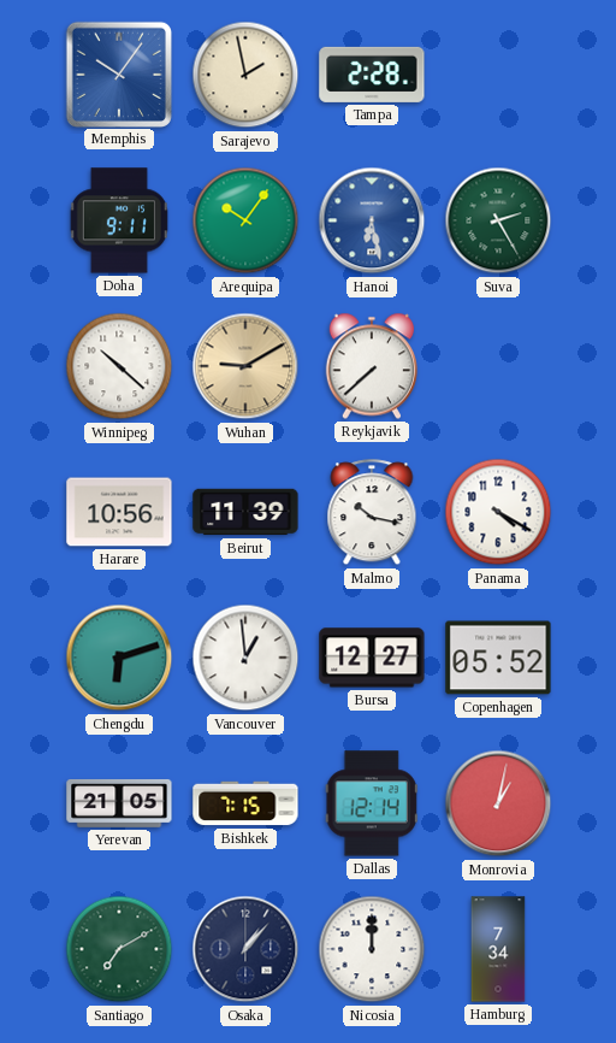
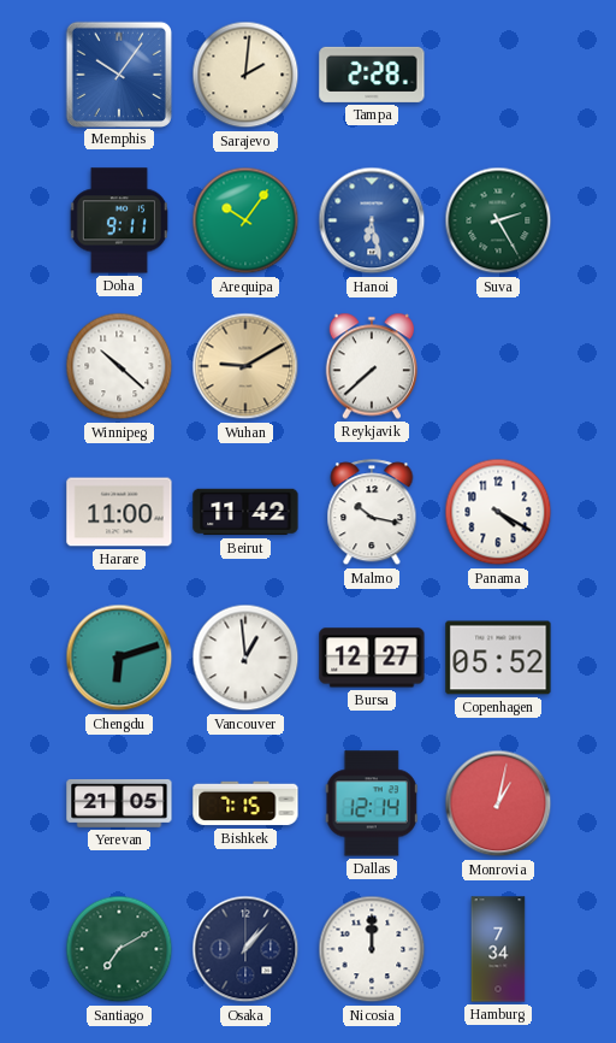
Sarajevo: 1:58 -> 2:01 (245, 75)
Harare: 10:56 -> 11:00 (119, 512)
Beirut: 11:39 -> 11:42 (245, 512)
